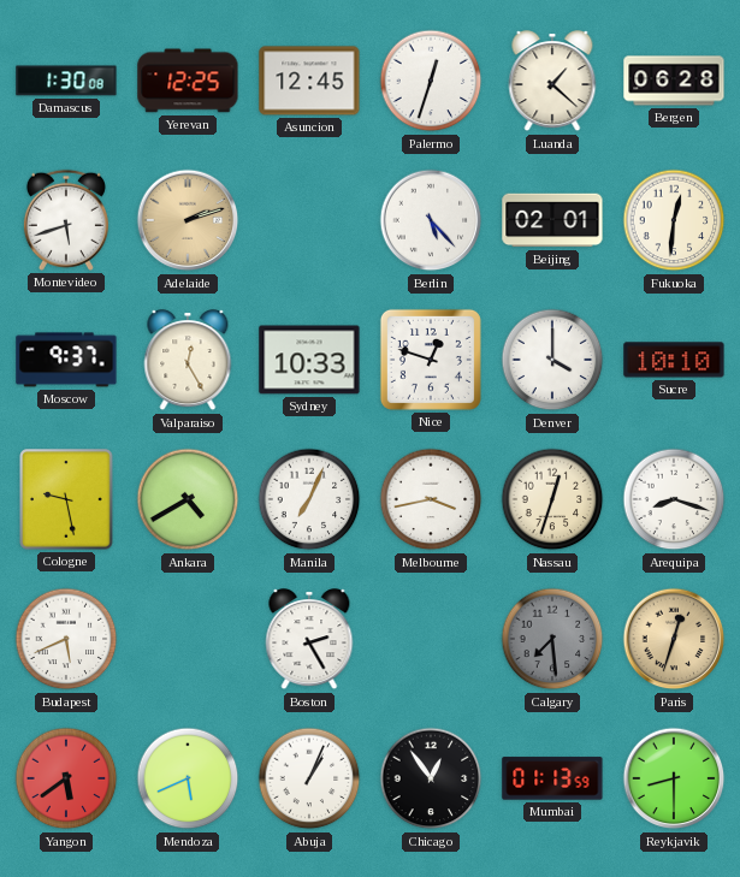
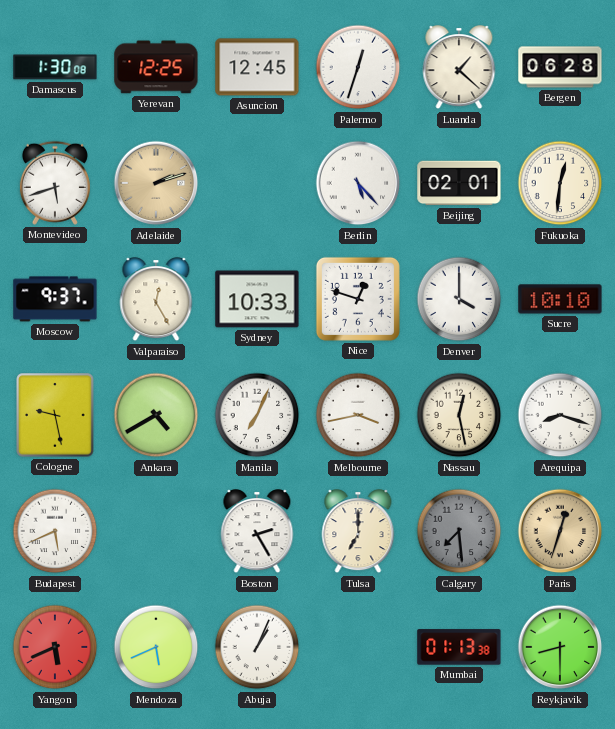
Nassau: 12:33 -> 12:28 (459, 415)
Tulsa: none -> 7:00 (358, 532)
Yangon: 5:39 -> 5:41 (55, 647)
Chicago: 12:54 -> none (431, 778)
Mumbai: 01:13:59 -> 01:13:38 (459, 647)
